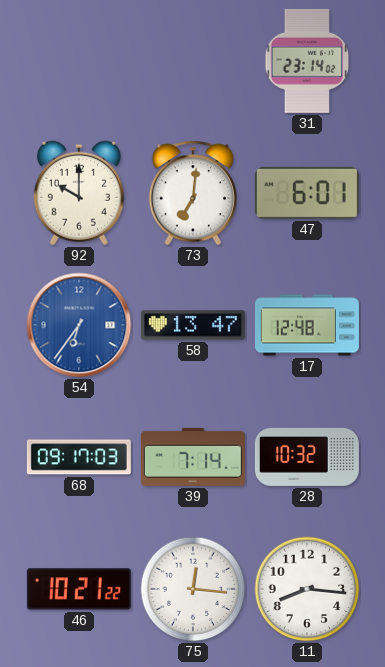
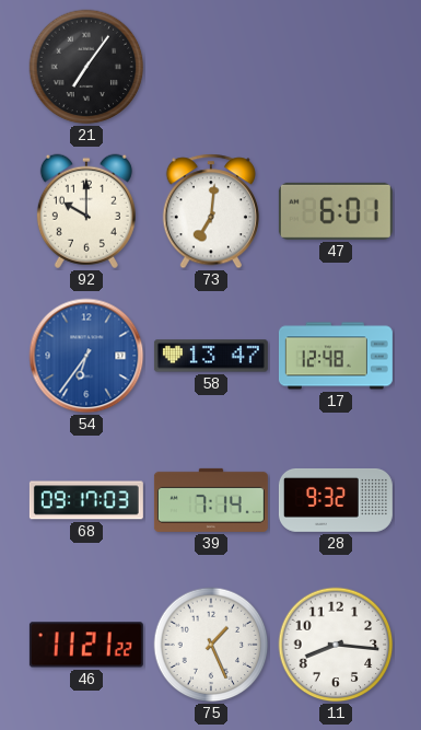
21: none -> 7:06 (86, 67)
31: 23:14 -> none (307, 61)
28: 10:32 -> 9:32 (336, 500)
46: 10:21 -> 11:21 (86, 645)
75: 12:16 -> 1:26 (211, 645)
